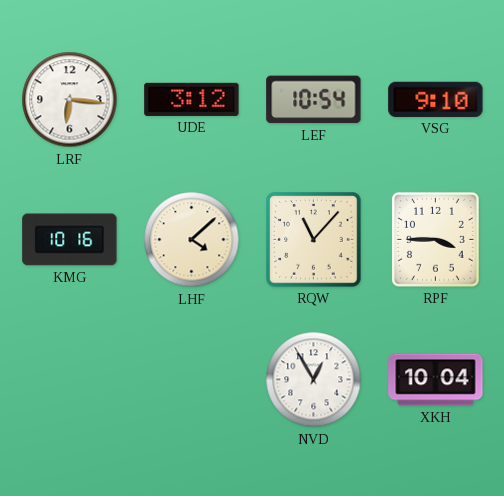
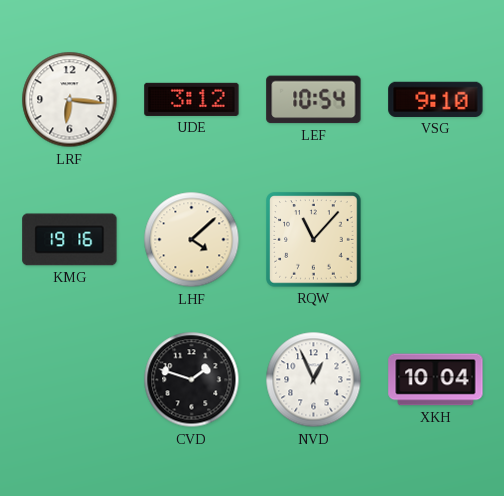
KMG: 10:16 -> 19:16 (70, 240)
RPF: 3:45 -> none (435, 240)
CVD: none -> 1:48 (192, 380)
NVD: 12:55 -> 12:56 (314, 380)
